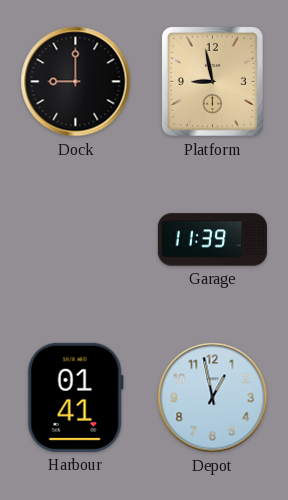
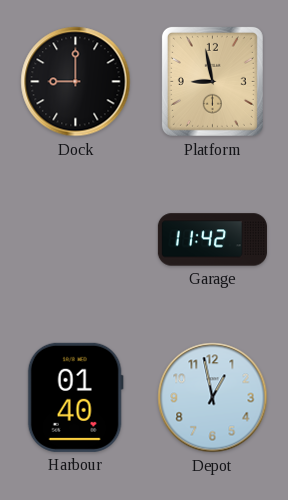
Garage: 11:39 -> 11:42 (212, 240)
Harbour: 01:41 -> 01:40 (75, 397)
